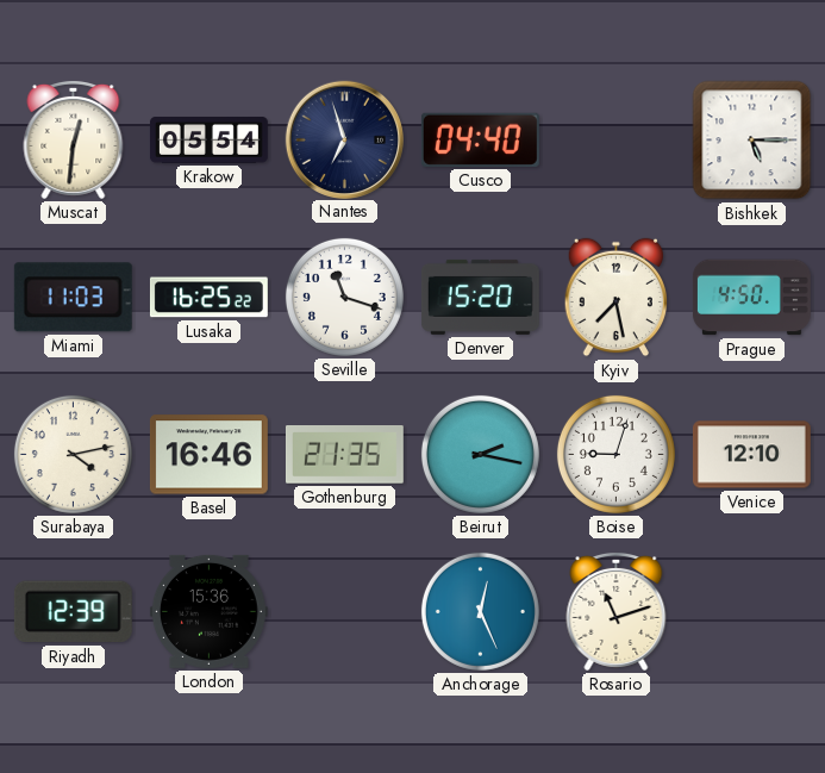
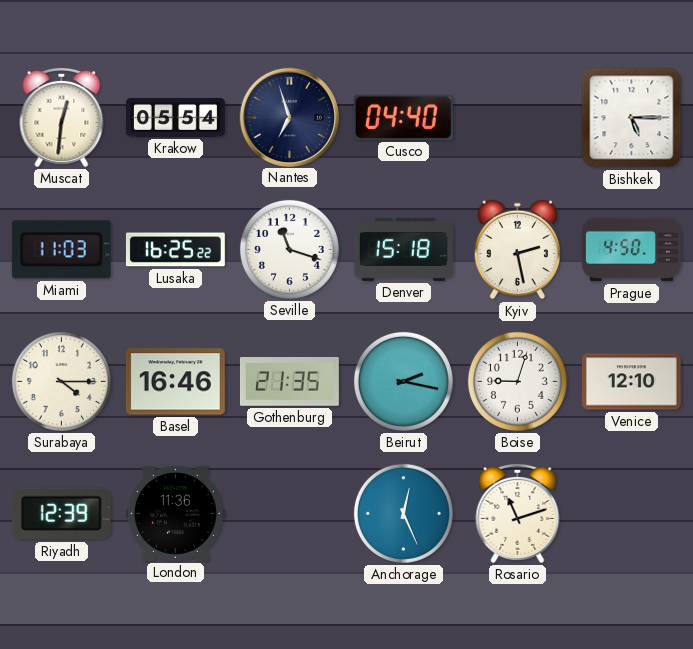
Denver: 15:20 -> 15:18 (403, 249)
Kyiv: 7:28 -> 2:28 (518, 250)
Surabaya: 4:13 -> 4:15 (61, 381)
London: 15:36 -> 11:36 (175, 513)
